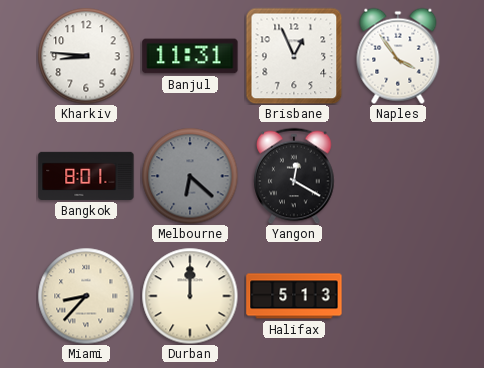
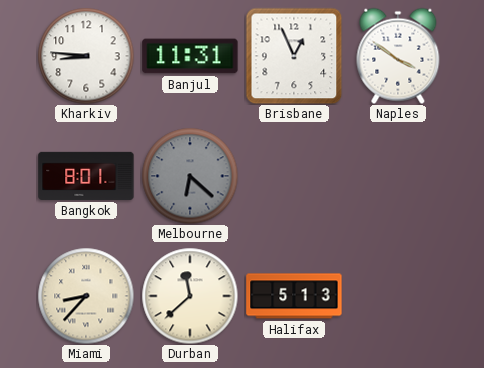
Naples: 3:54 -> 3:51 (398, 56)
Yangon: 12:20 -> none (294, 176)
Durban: 12:00 -> 11:38 (190, 296)
